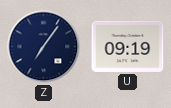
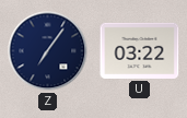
U: 09:19 -> 03:22 (140, 50)
